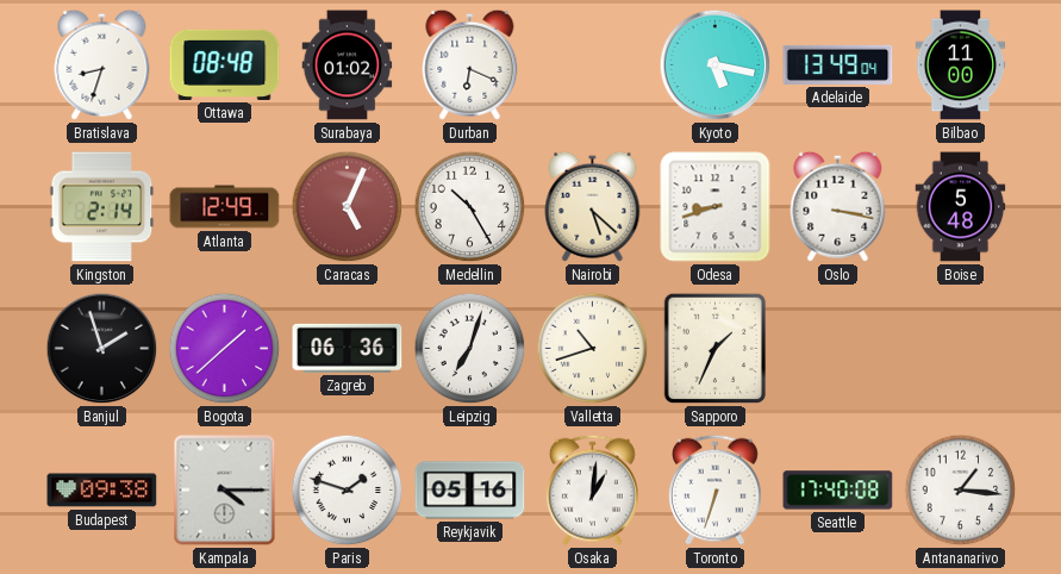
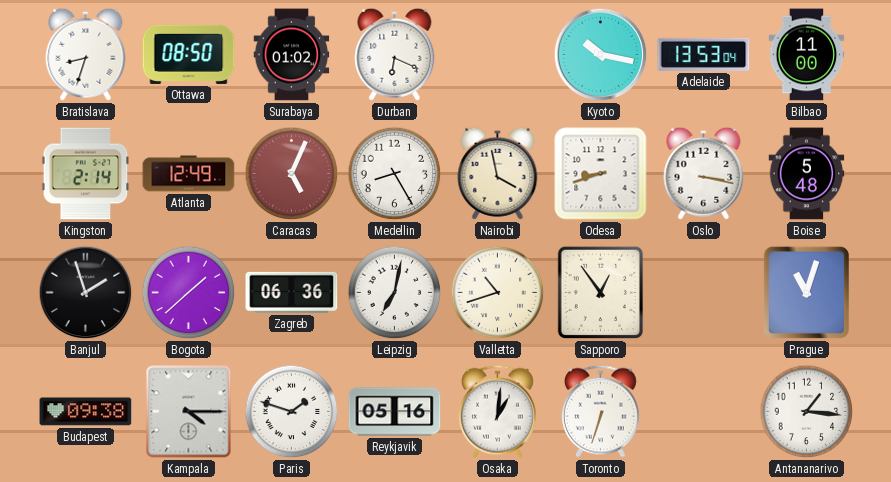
Ottawa: 08:48 -> 08:50 (189, 54)
Kyoto: 5:17 -> 10:17 (601, 55)
Adelaide: 13:49 -> 13:53 (704, 54)
Medellin: 10:25 -> 8:25 (395, 174)
Nairobi: 5:22 -> 3:58 (498, 173)
Leipzig: 7:03 -> 7:02 (395, 293)
Sapporo: 1:34 -> 12:54 (601, 293)
Prague: none -> 11:03 (806, 292)
Seattle: 17:40 -> none (838, 491)
